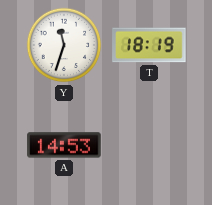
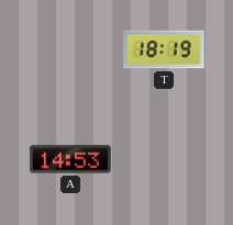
Y: 11:33 -> none (64, 45)
